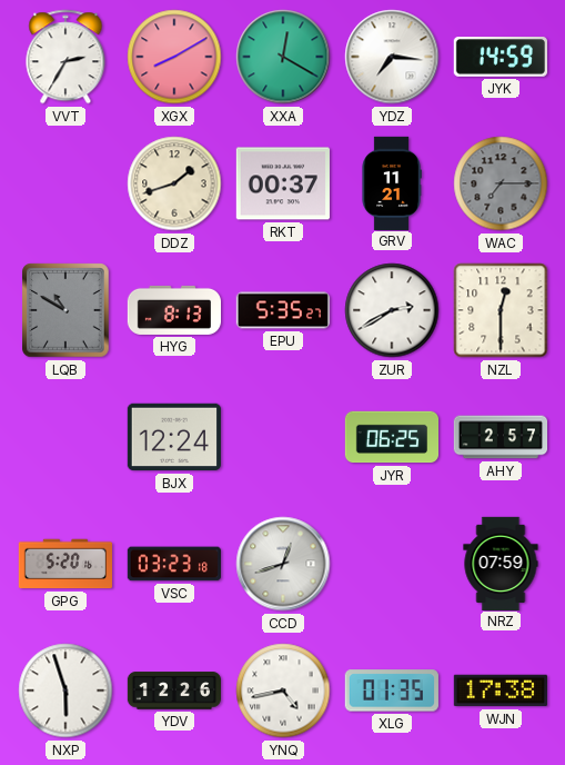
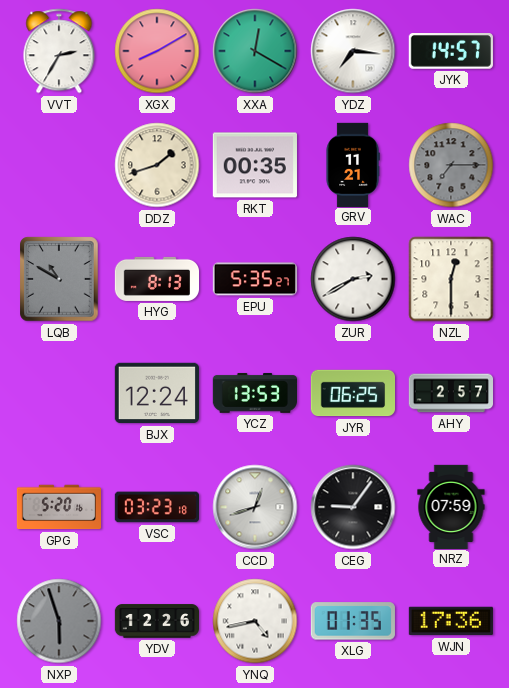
JYK: 14:59 -> 14:57 (451, 51)
RKT: 00:37 -> 00:35 (255, 165)
YCZ: none -> 13:53 (254, 393)
CEG: none -> 9:06 (353, 507)
NXP dial: white -> grey (59, 621)
WJN: 17:38 -> 17:36 (451, 621)
